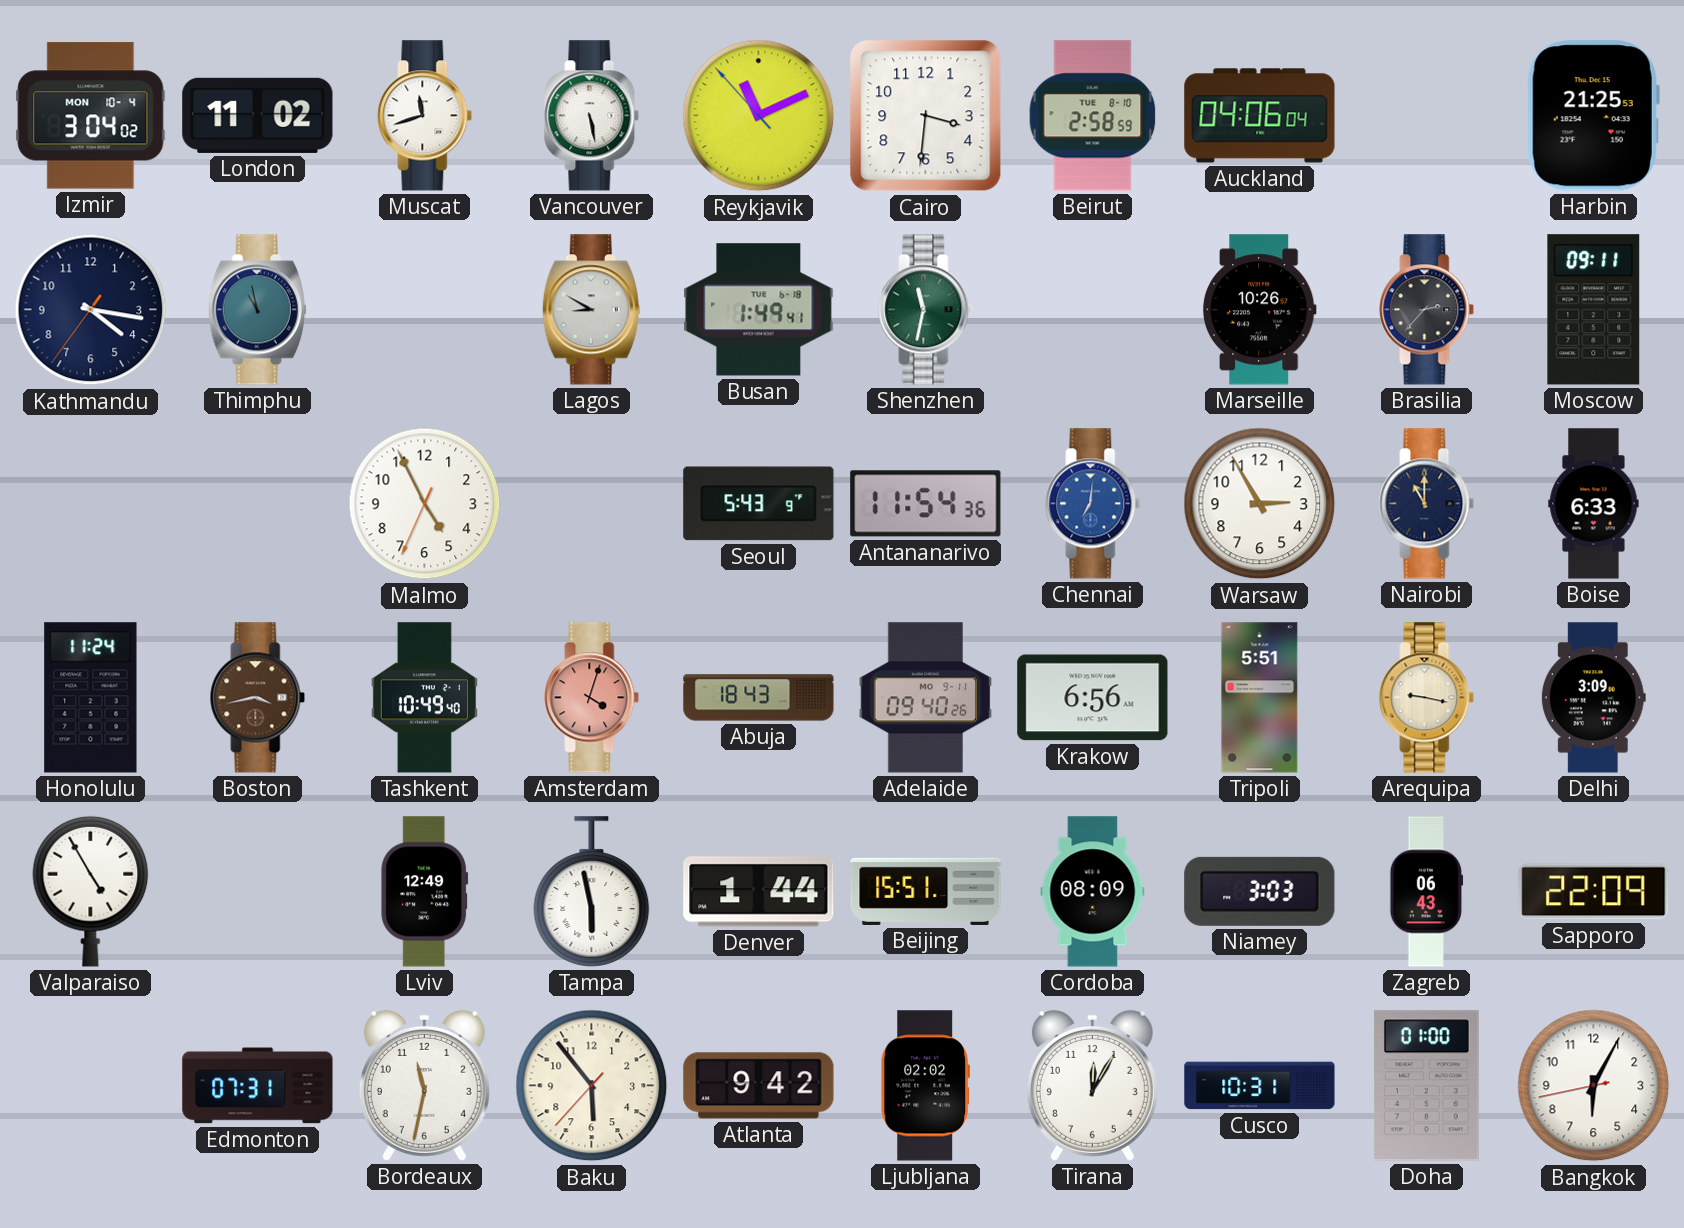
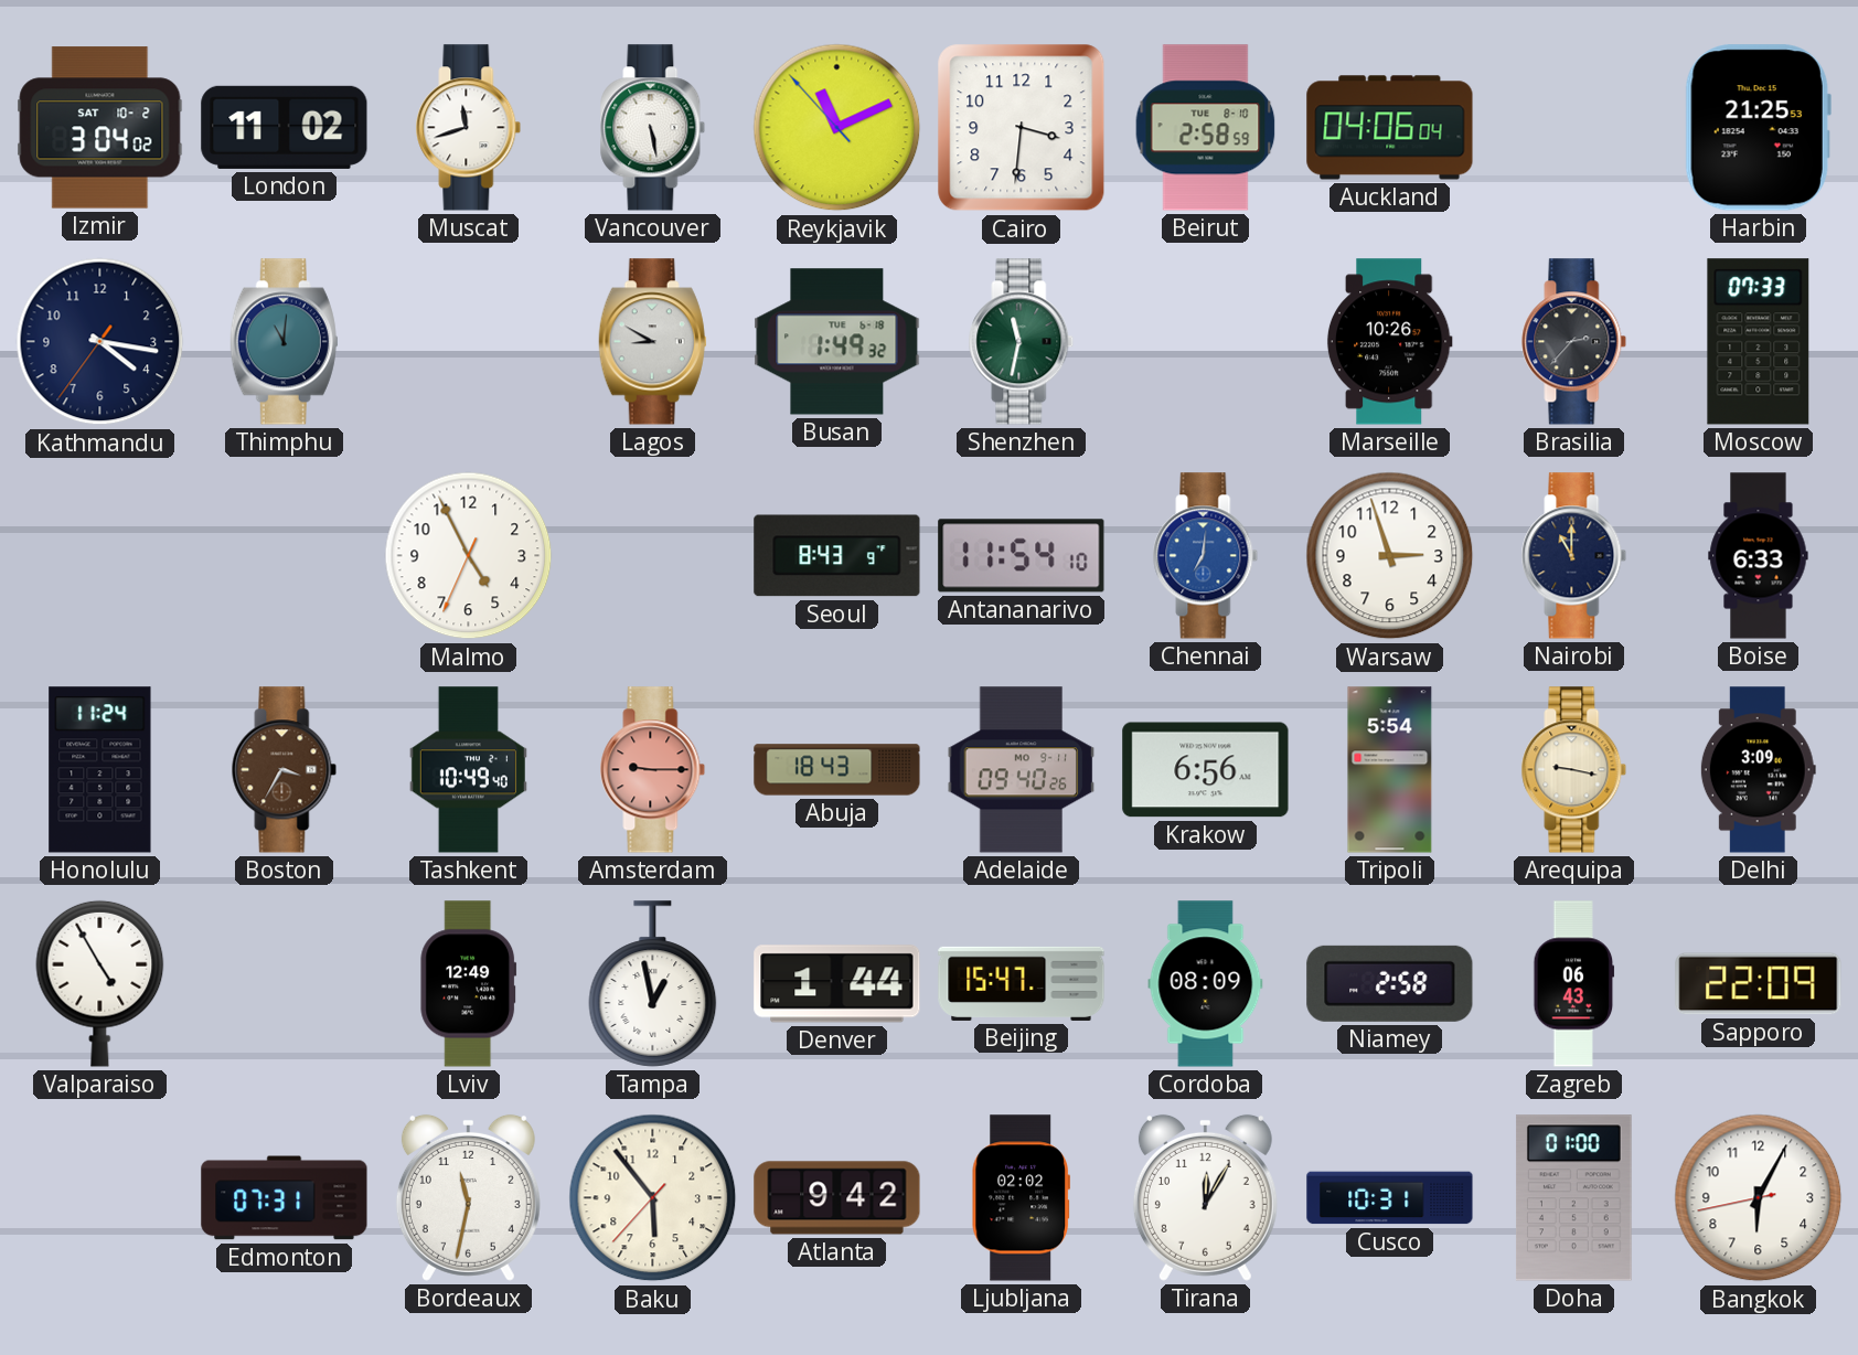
Izmir date: MON 10-4 -> SAT 10-2 (100, 128)
Thimphu: 10:58 -> 11:01 (284, 342)
Busan: 1:49:41 -> 1:49:32 (837, 342)
Moscow: 09:11 -> 07:33 (1759, 342)
Seoul: 5:43 -> 8:43 (837, 556)
Antananarivo: 11:54:36 -> 11:54:10 (1022, 556)
Warsaw: 2:55 -> 2:57 (1390, 556)
Boston: 3:43 -> 3:35 (285, 770)
Amsterdam: 4:03 -> 9:15 (653, 770)
Tripoli: 5:51 -> 5:54 (1390, 770)
Tampa: 5:58 -> 12:58 (653, 984)
Beijing: 15:51 -> 15:47 (1022, 983)
Niamey: 3:03 -> 2:58 (1390, 983)
